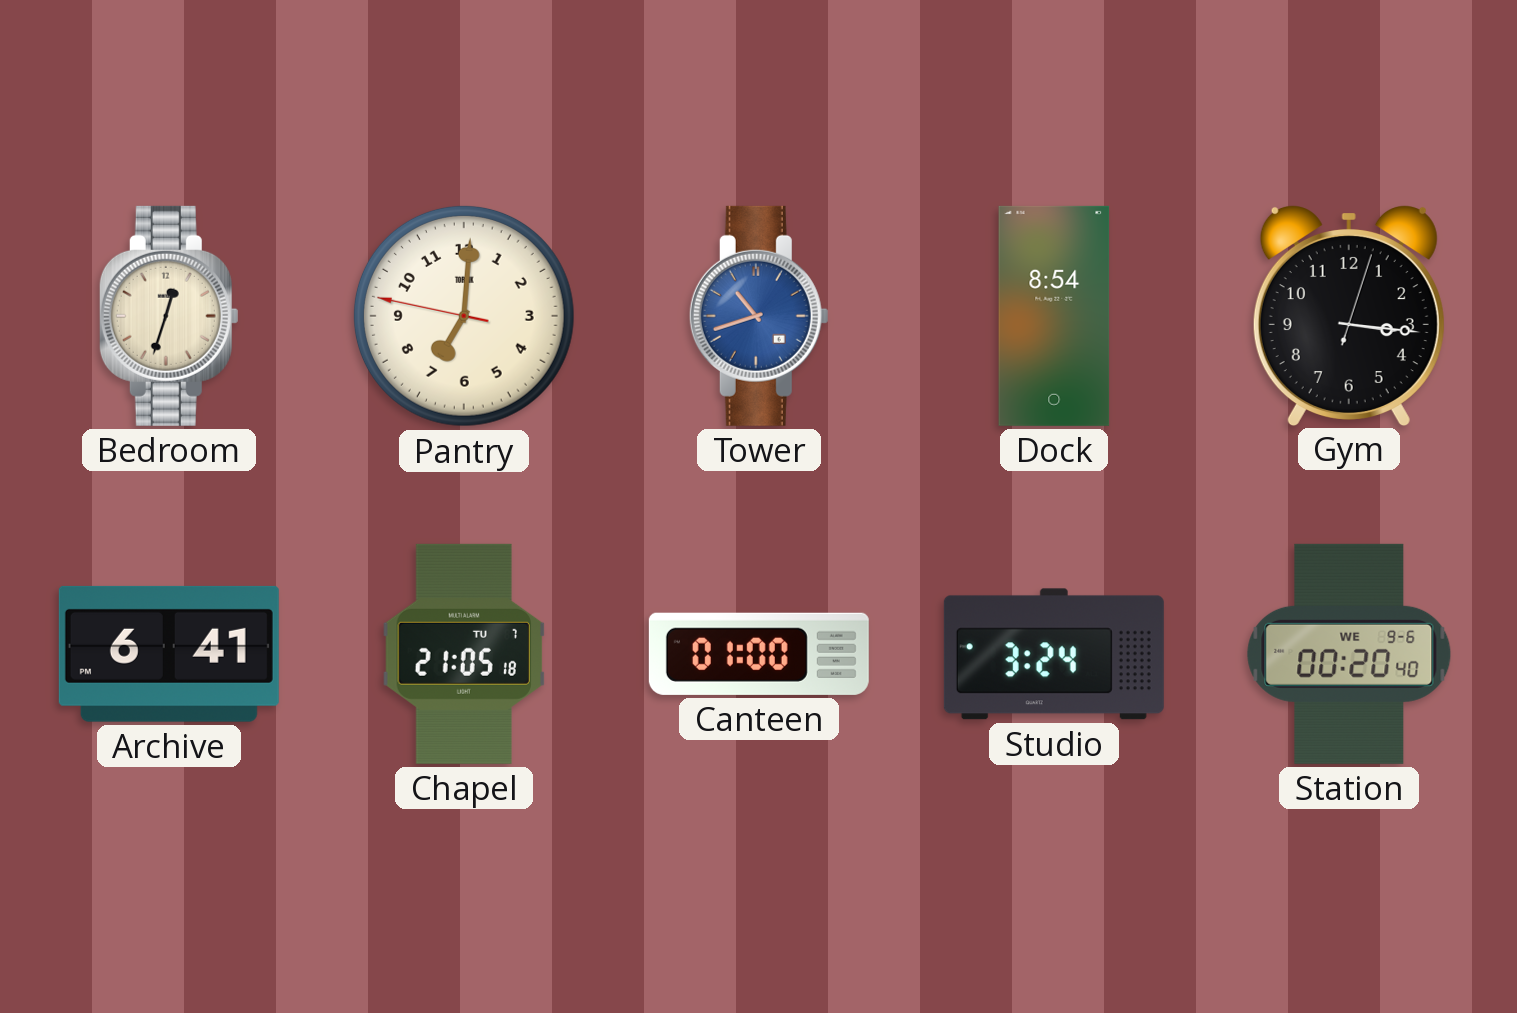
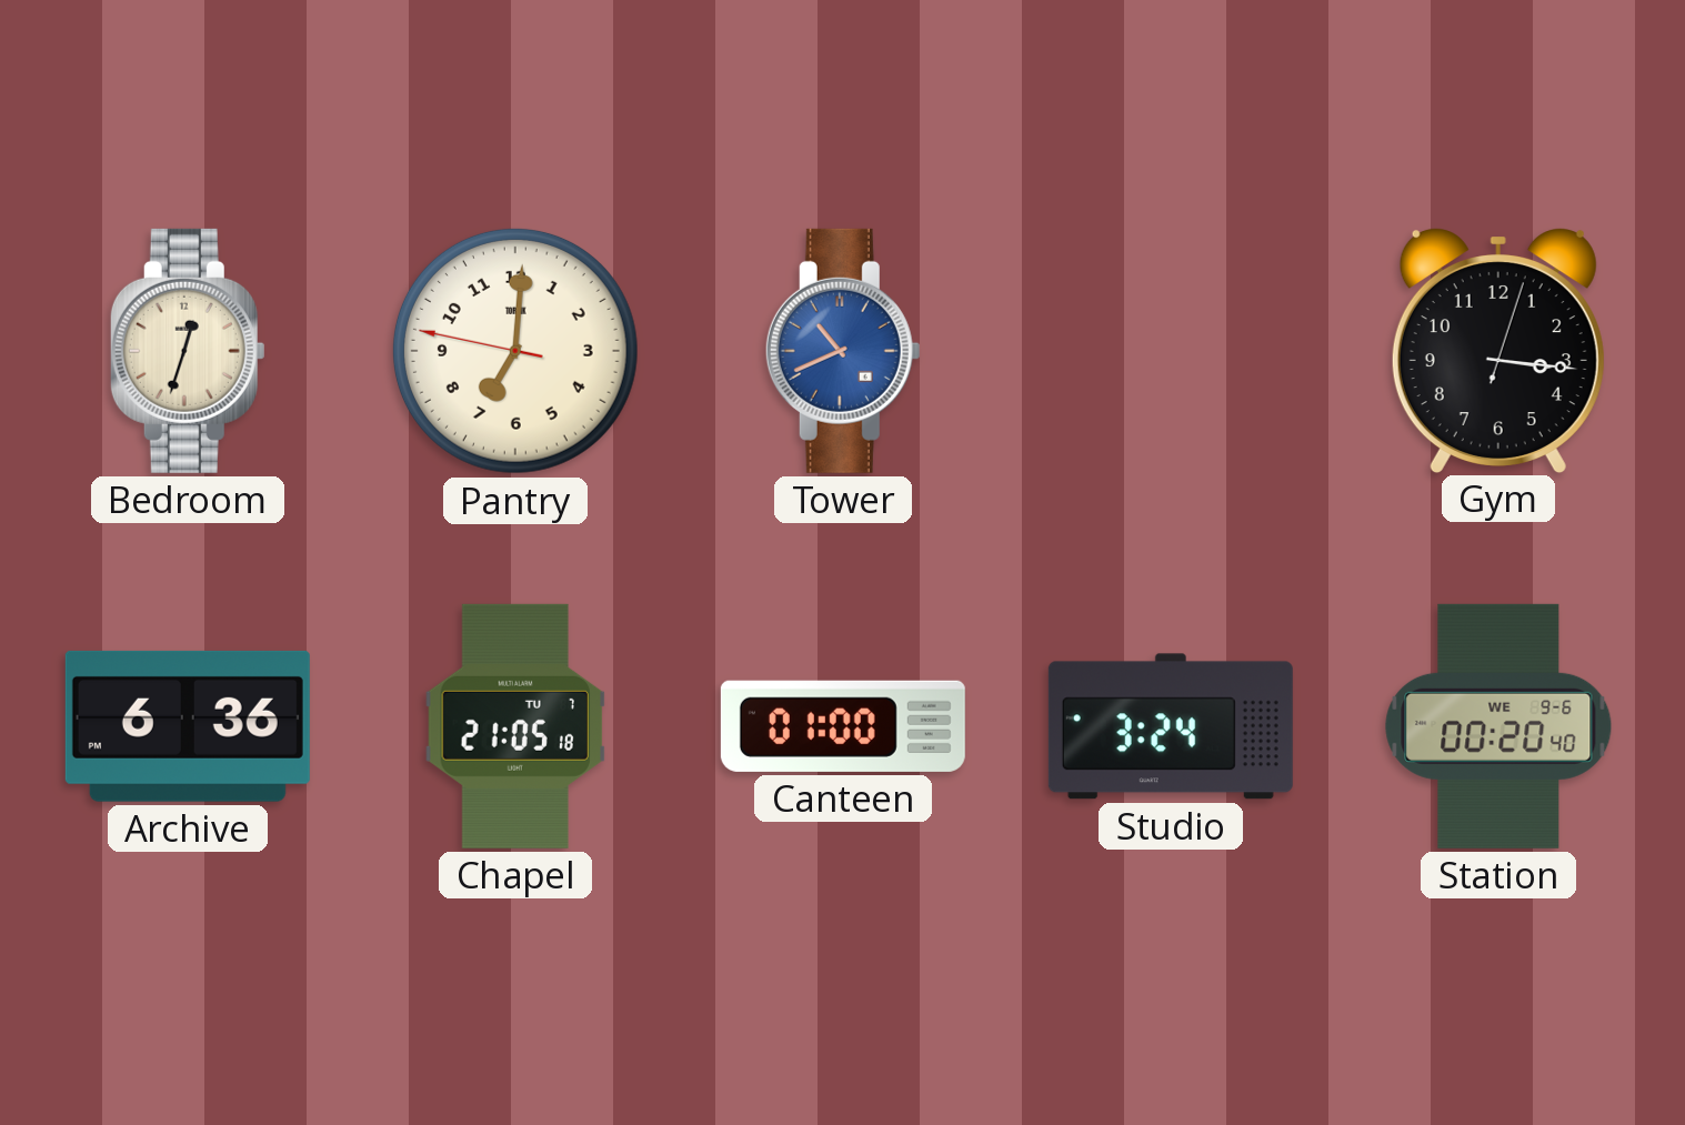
Tower: 10:42 -> 10:41 (843, 351)
Dock: 8:54 -> none (1054, 316)
Archive: 6:41 -> 6:36 (188, 726)
